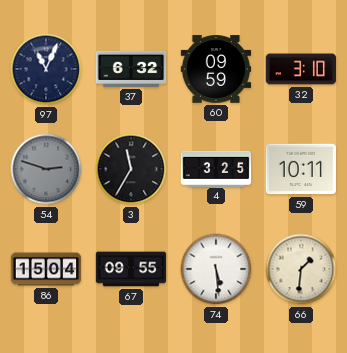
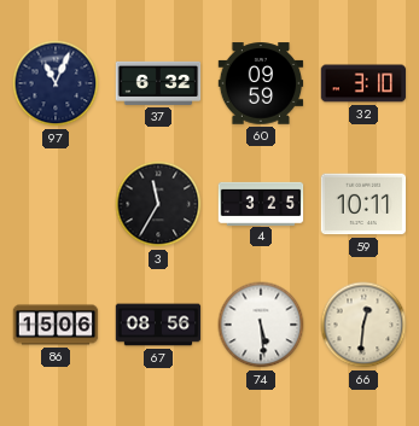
54: 2:48 -> none (46, 169)
86: 15:04 -> 15:06 (56, 325)
67: 09:55 -> 08:56 (158, 325)
66: 1:31 -> 12:31 (363, 325)
